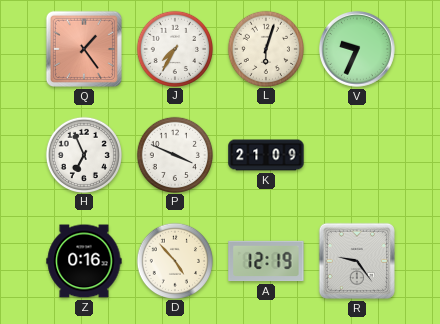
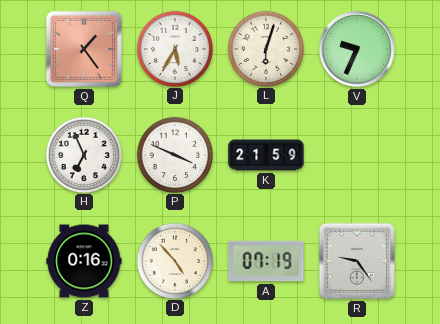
J: 7:35 -> 5:35 (174, 48)
K: 21:09 -> 21:59 (266, 155)
A: 12:19 -> 07:19 (266, 261)
